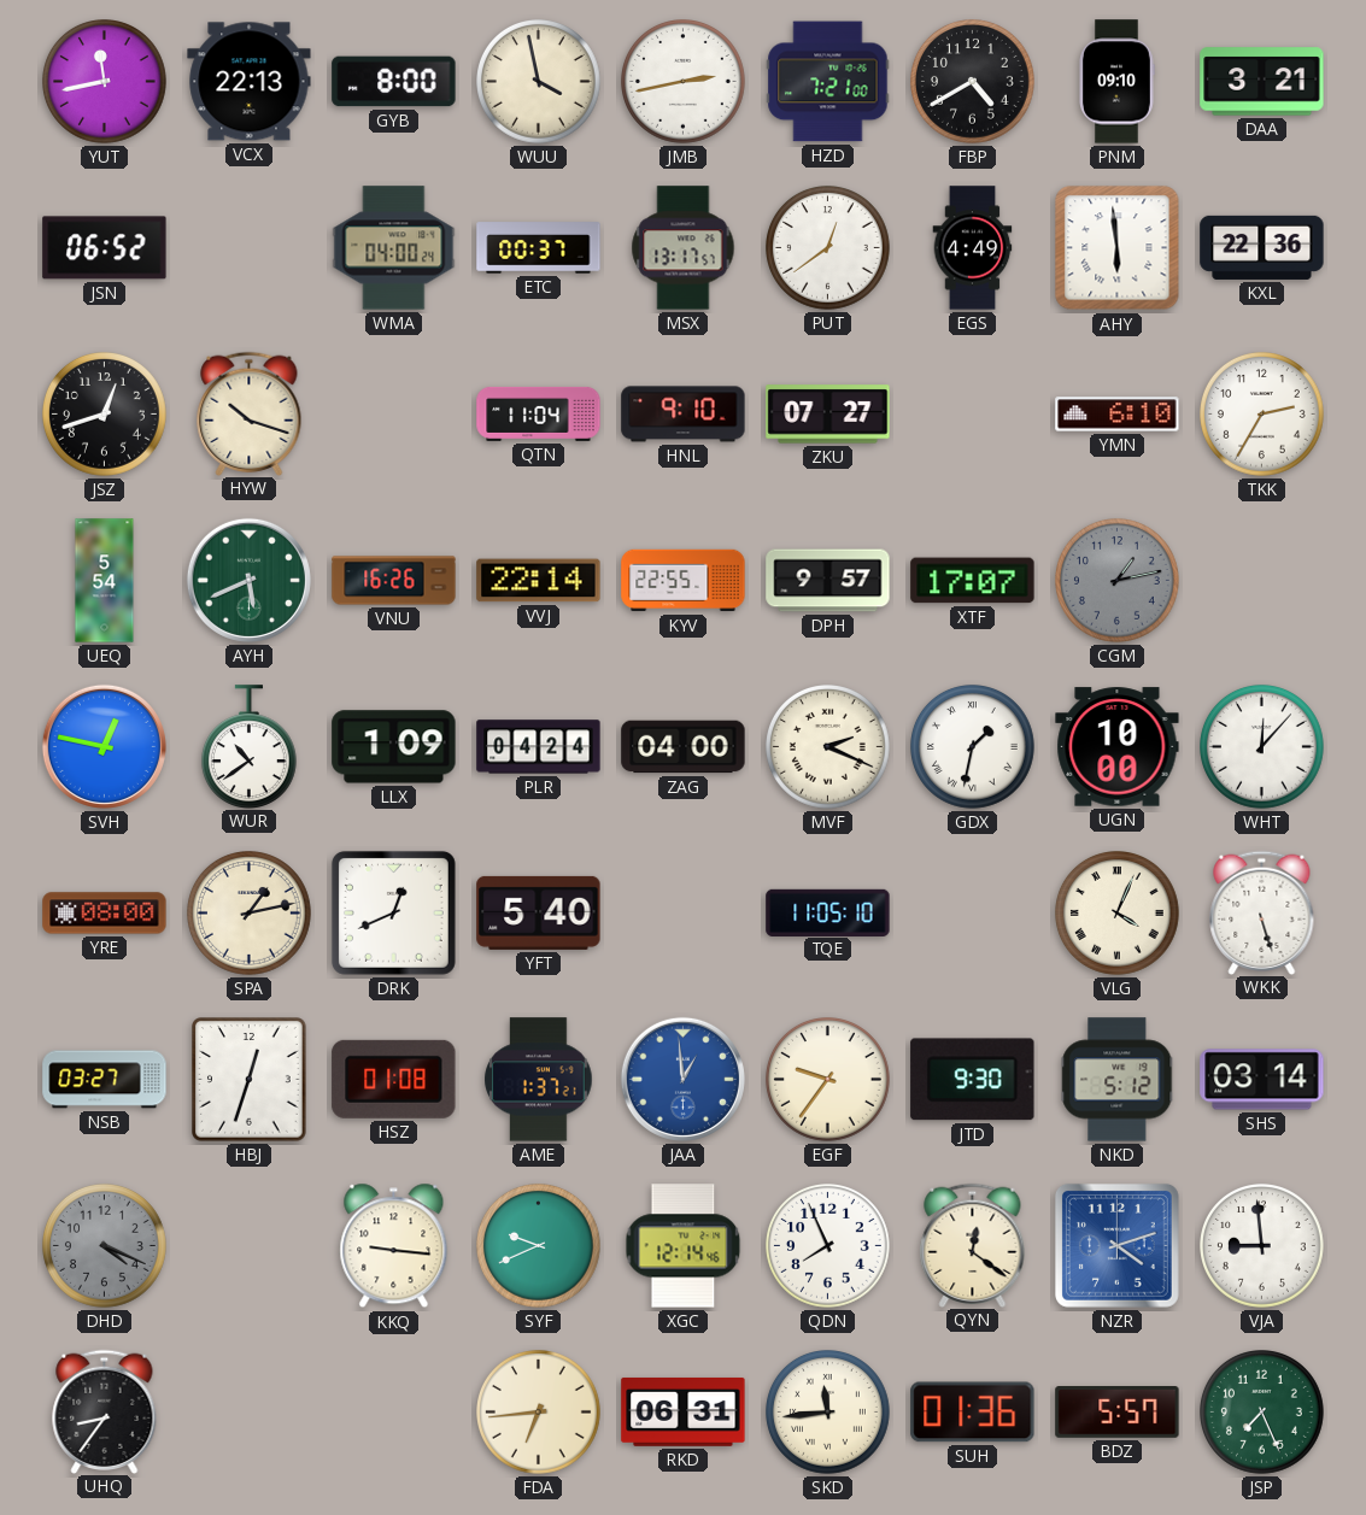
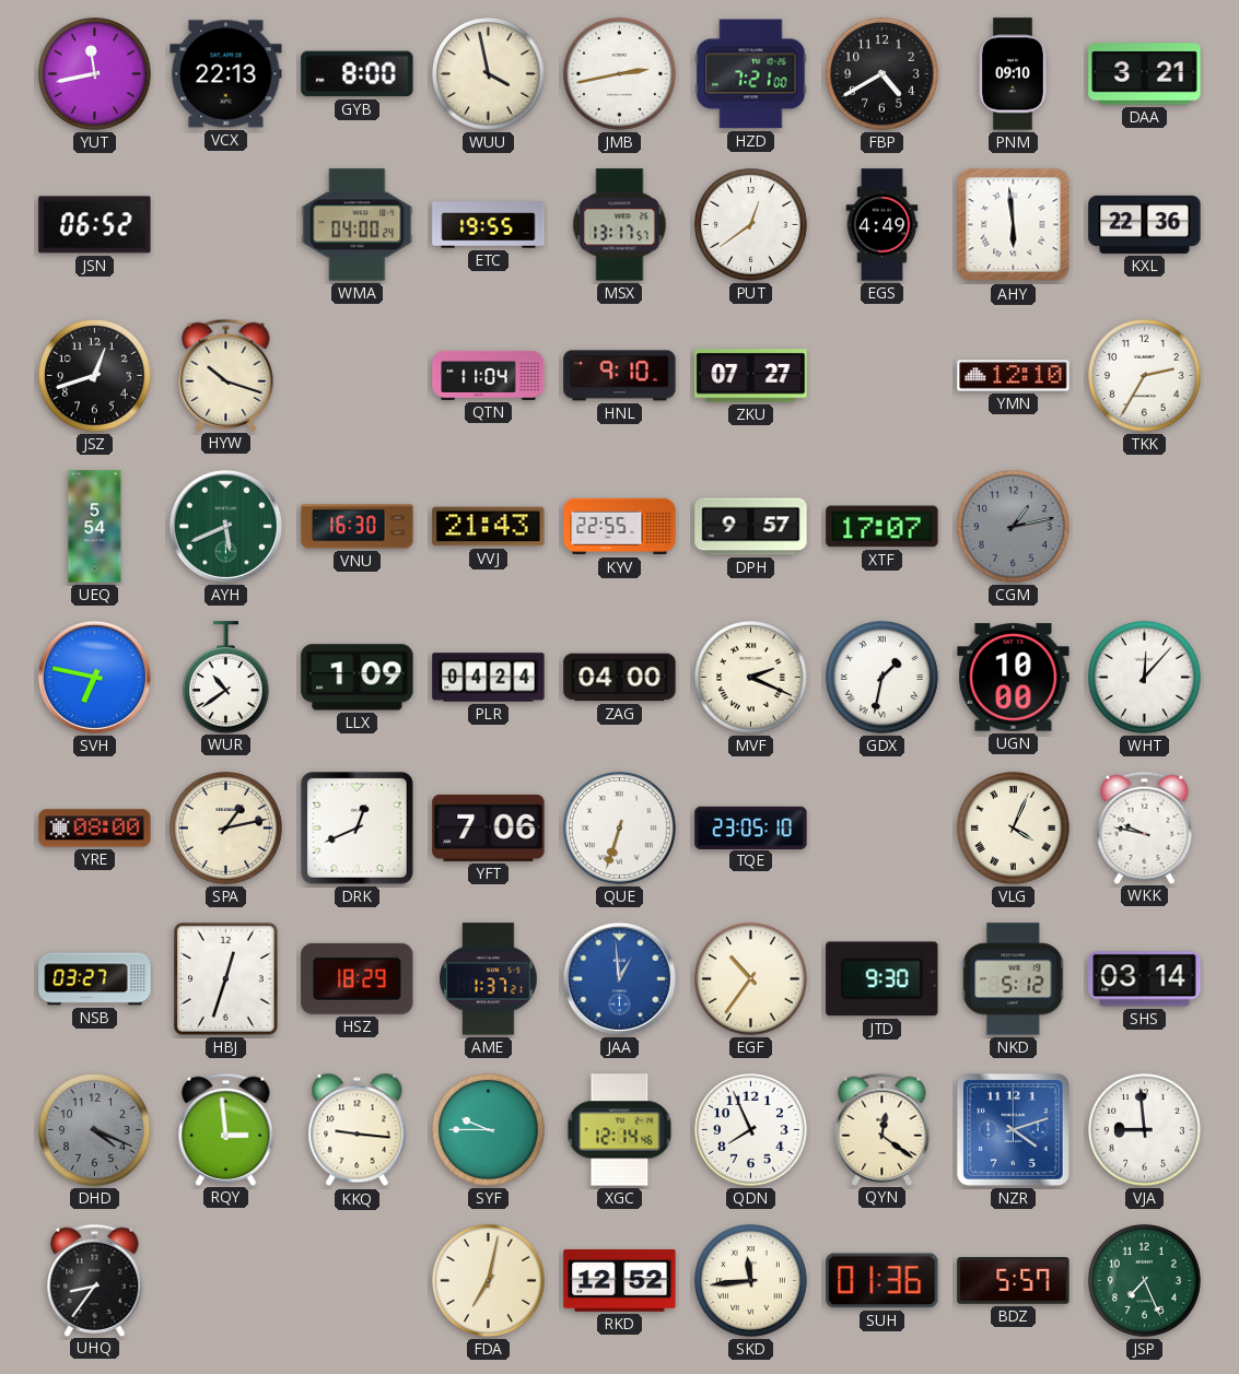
ETC: 00:37 -> 19:55 (489, 225)
YMN: 6:10 -> 12:10 (1014, 376)
VNU: 16:26 -> 16:30 (358, 527)
VVJ: 22:14 -> 21:43 (489, 527)
SVH: 12:47 -> 6:47 (94, 677)
YFT: 5:40 -> 7:06 (489, 827)
QUE: none -> 6:33 (620, 829)
TQE: 11:05 -> 23:05 (751, 827)
WKK: 5:27 -> 9:47 (1145, 827)
HSZ: 01:08 -> 18:29 (358, 978)
EGF: 9:36 -> 10:36 (751, 979)
RQY: none -> 2:59 (226, 1129)
SYF: 9:41 -> 9:45 (489, 1130)
FDA: 6:44 -> 7:02 (489, 1281)
RKD: 06:31 -> 12:52 (620, 1280)
